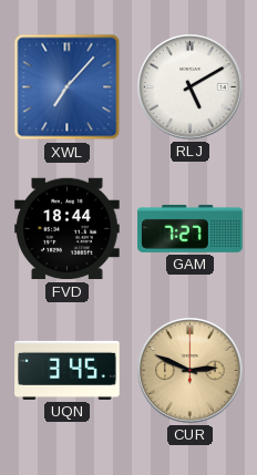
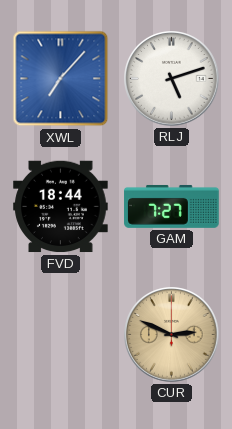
RLJ: 5:10 -> 5:12 (172, 79)
UQN: 3:45 -> none (68, 370)
